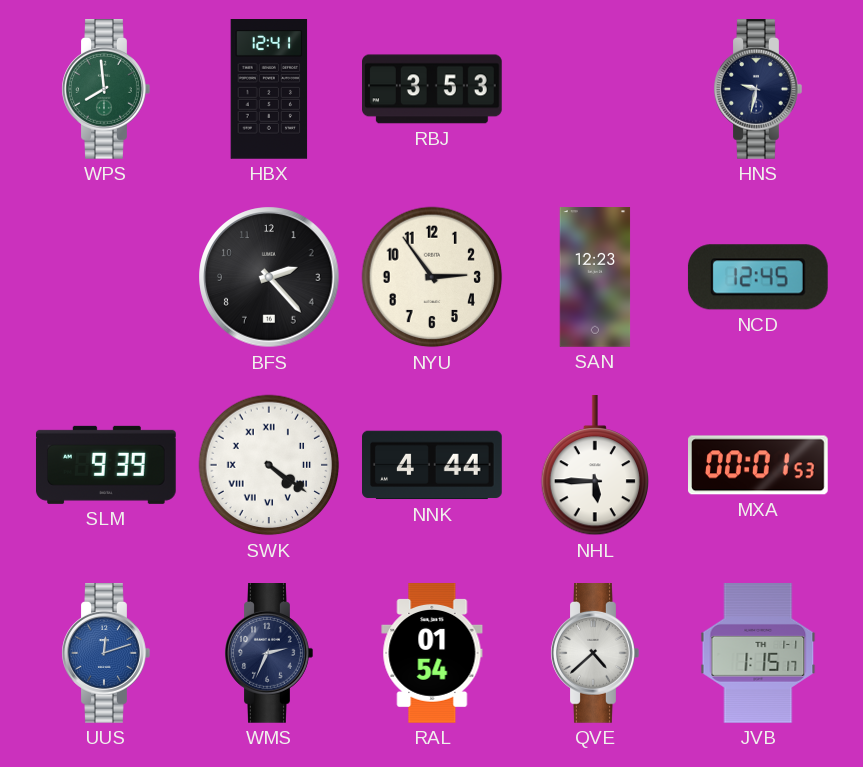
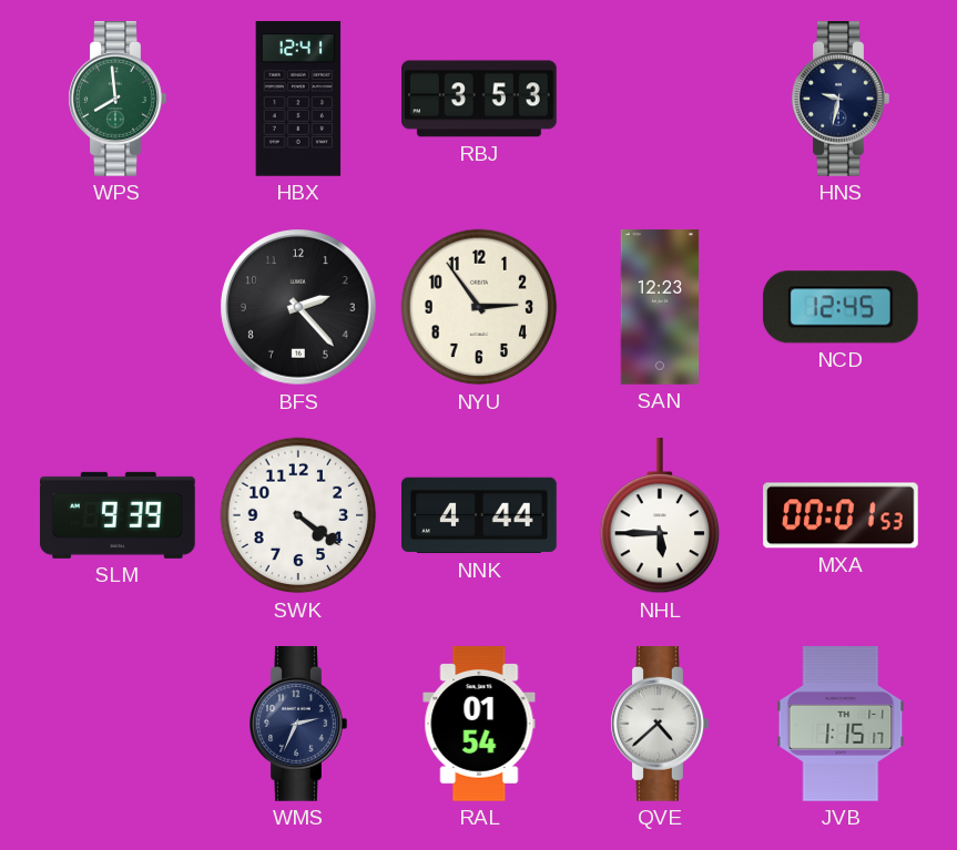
SWK numerals: Roman -> Arabic (298, 515)
UUS: 12:12 -> none (106, 654)
